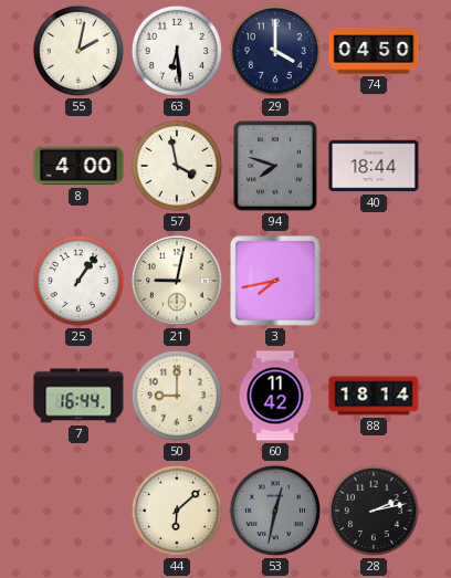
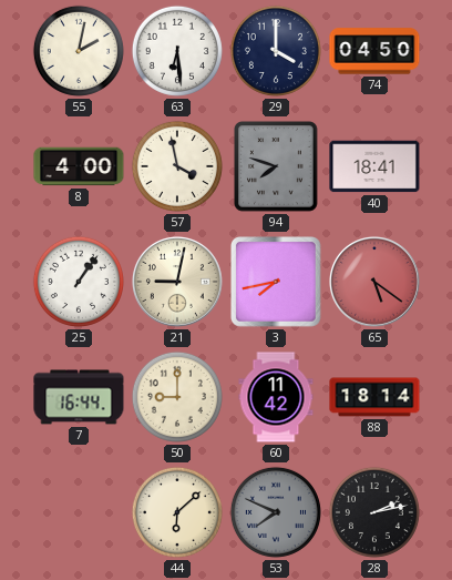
40: 18:44 -> 18:41 (374, 166)
65: none -> 5:21 (374, 282)
53: 12:32 -> 7:49 (276, 512)
